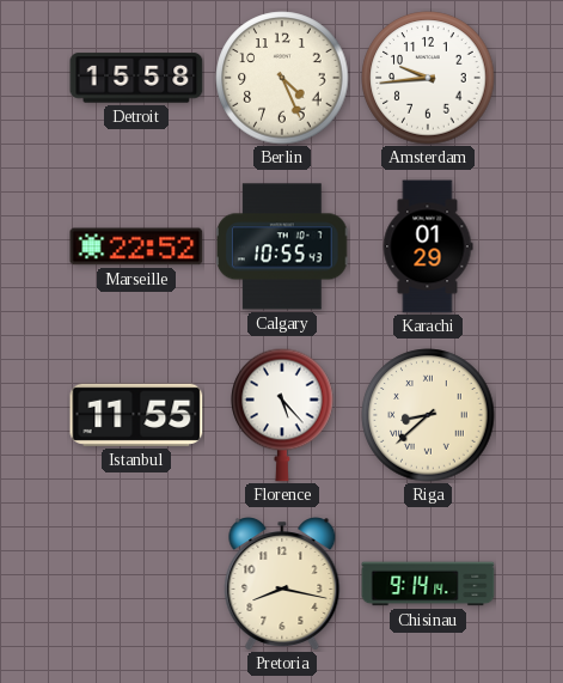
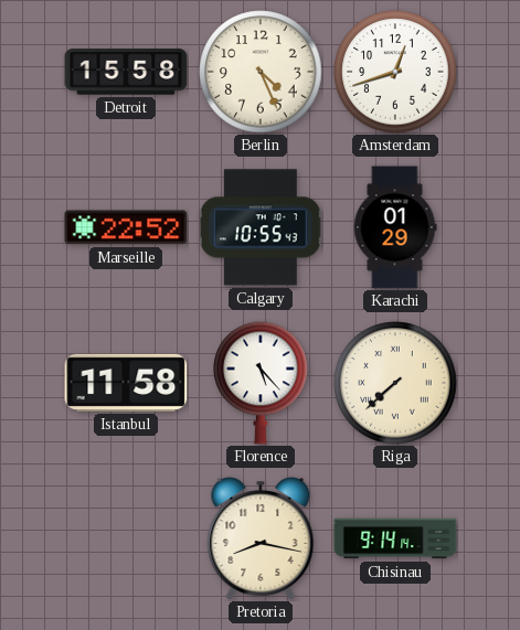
Amsterdam: 9:44 -> 12:42 (395, 72)
Istanbul: 11:55 -> 11:58 (126, 383)
Riga: 8:38 -> 7:38 (395, 383)
